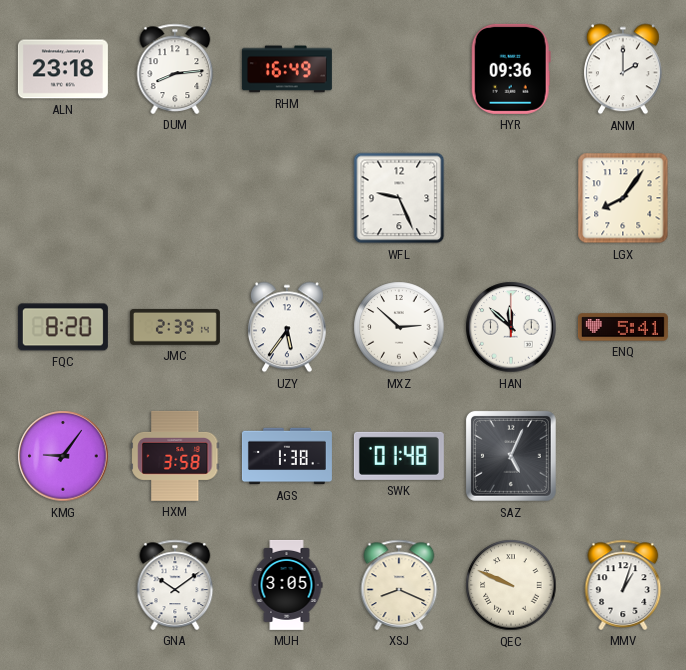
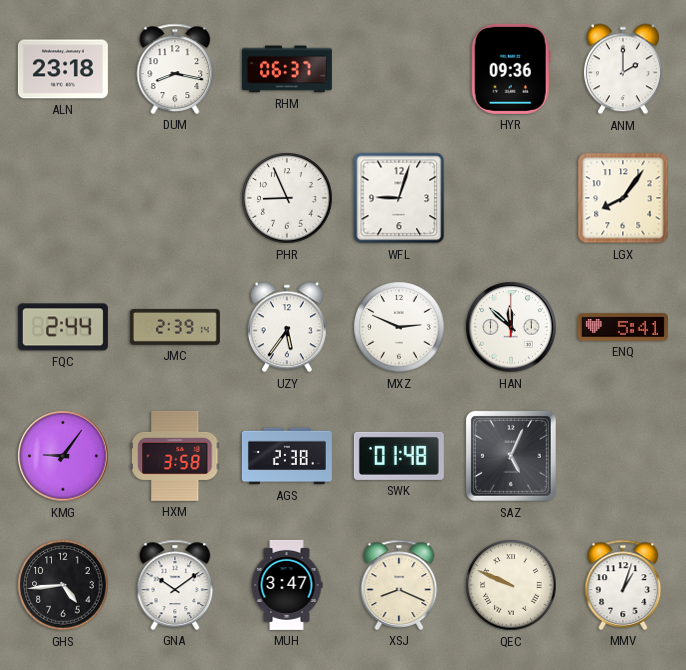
DUM: 8:14 -> 8:17 (175, 69)
RHM: 16:49 -> 06:37 (287, 69)
PHR: none -> 8:56 (287, 198)
WFL: 9:26 -> 9:03 (399, 198)
FQC: 8:20 -> 2:44 (63, 327)
MXZ: 2:52 -> 2:49 (399, 327)
AGS: 1:38 -> 2:38 (287, 456)
GHS: none -> 4:44 (63, 585)
MUH: 3:05 -> 3:47 (287, 585)
